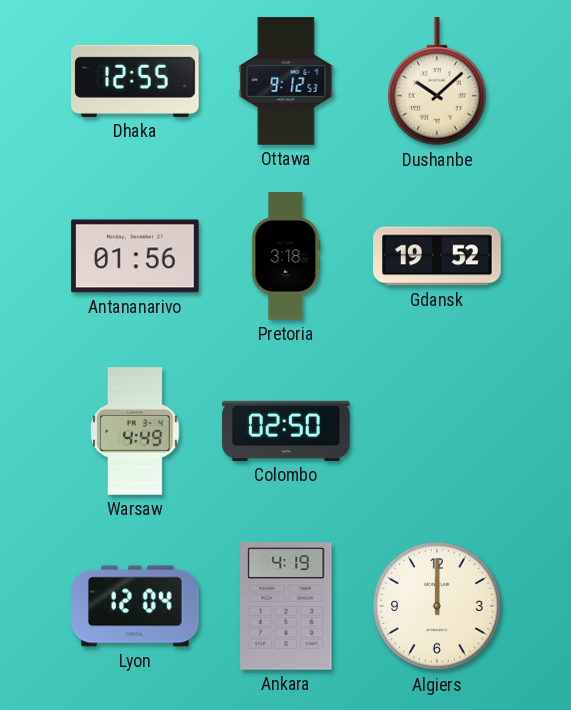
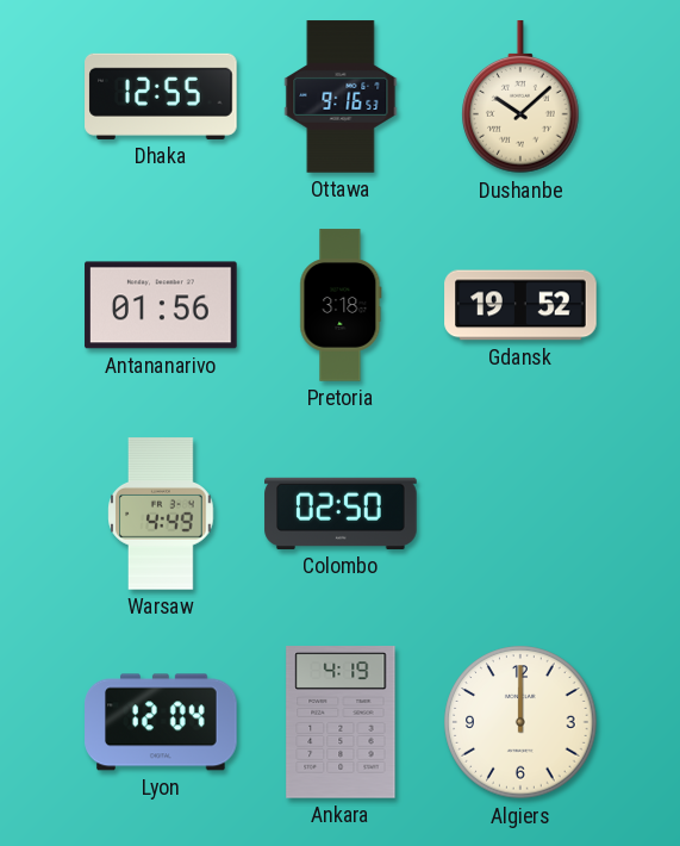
Ottawa: 9:12 -> 9:16 (341, 97)
